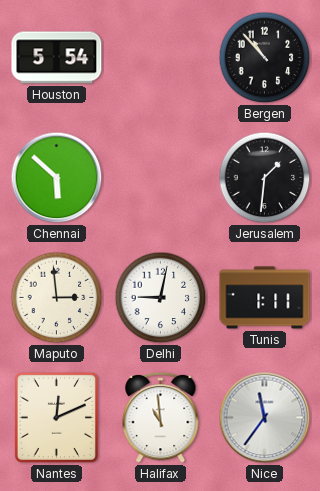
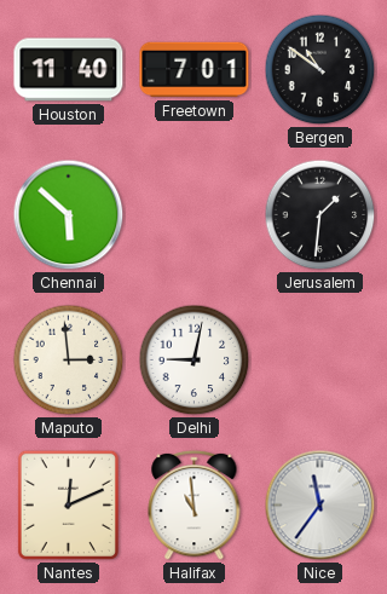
Houston: 5:54 -> 11:40 (69, 70)
Freetown: none -> 7:01 (195, 70)
Bergen: 10:53 -> 10:51 (320, 70)
Tunis: 1:11 -> none (265, 298)
